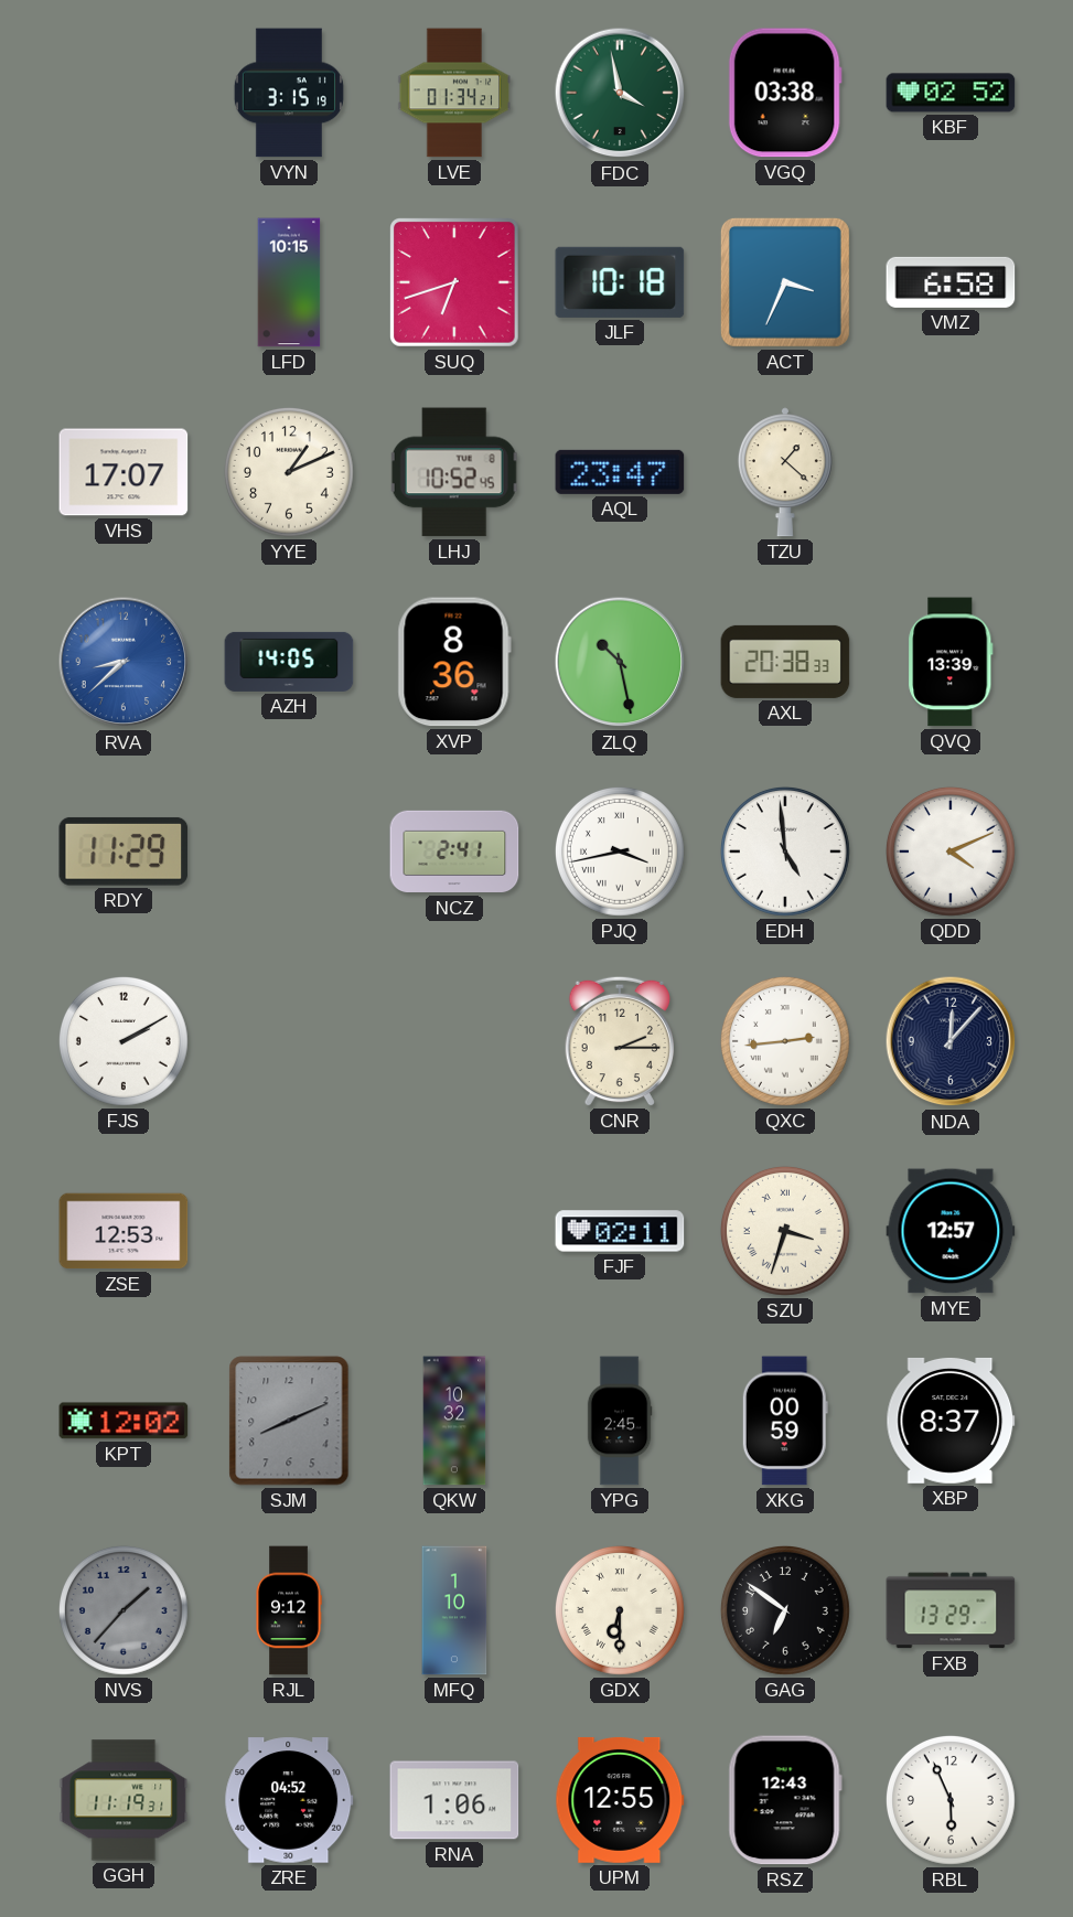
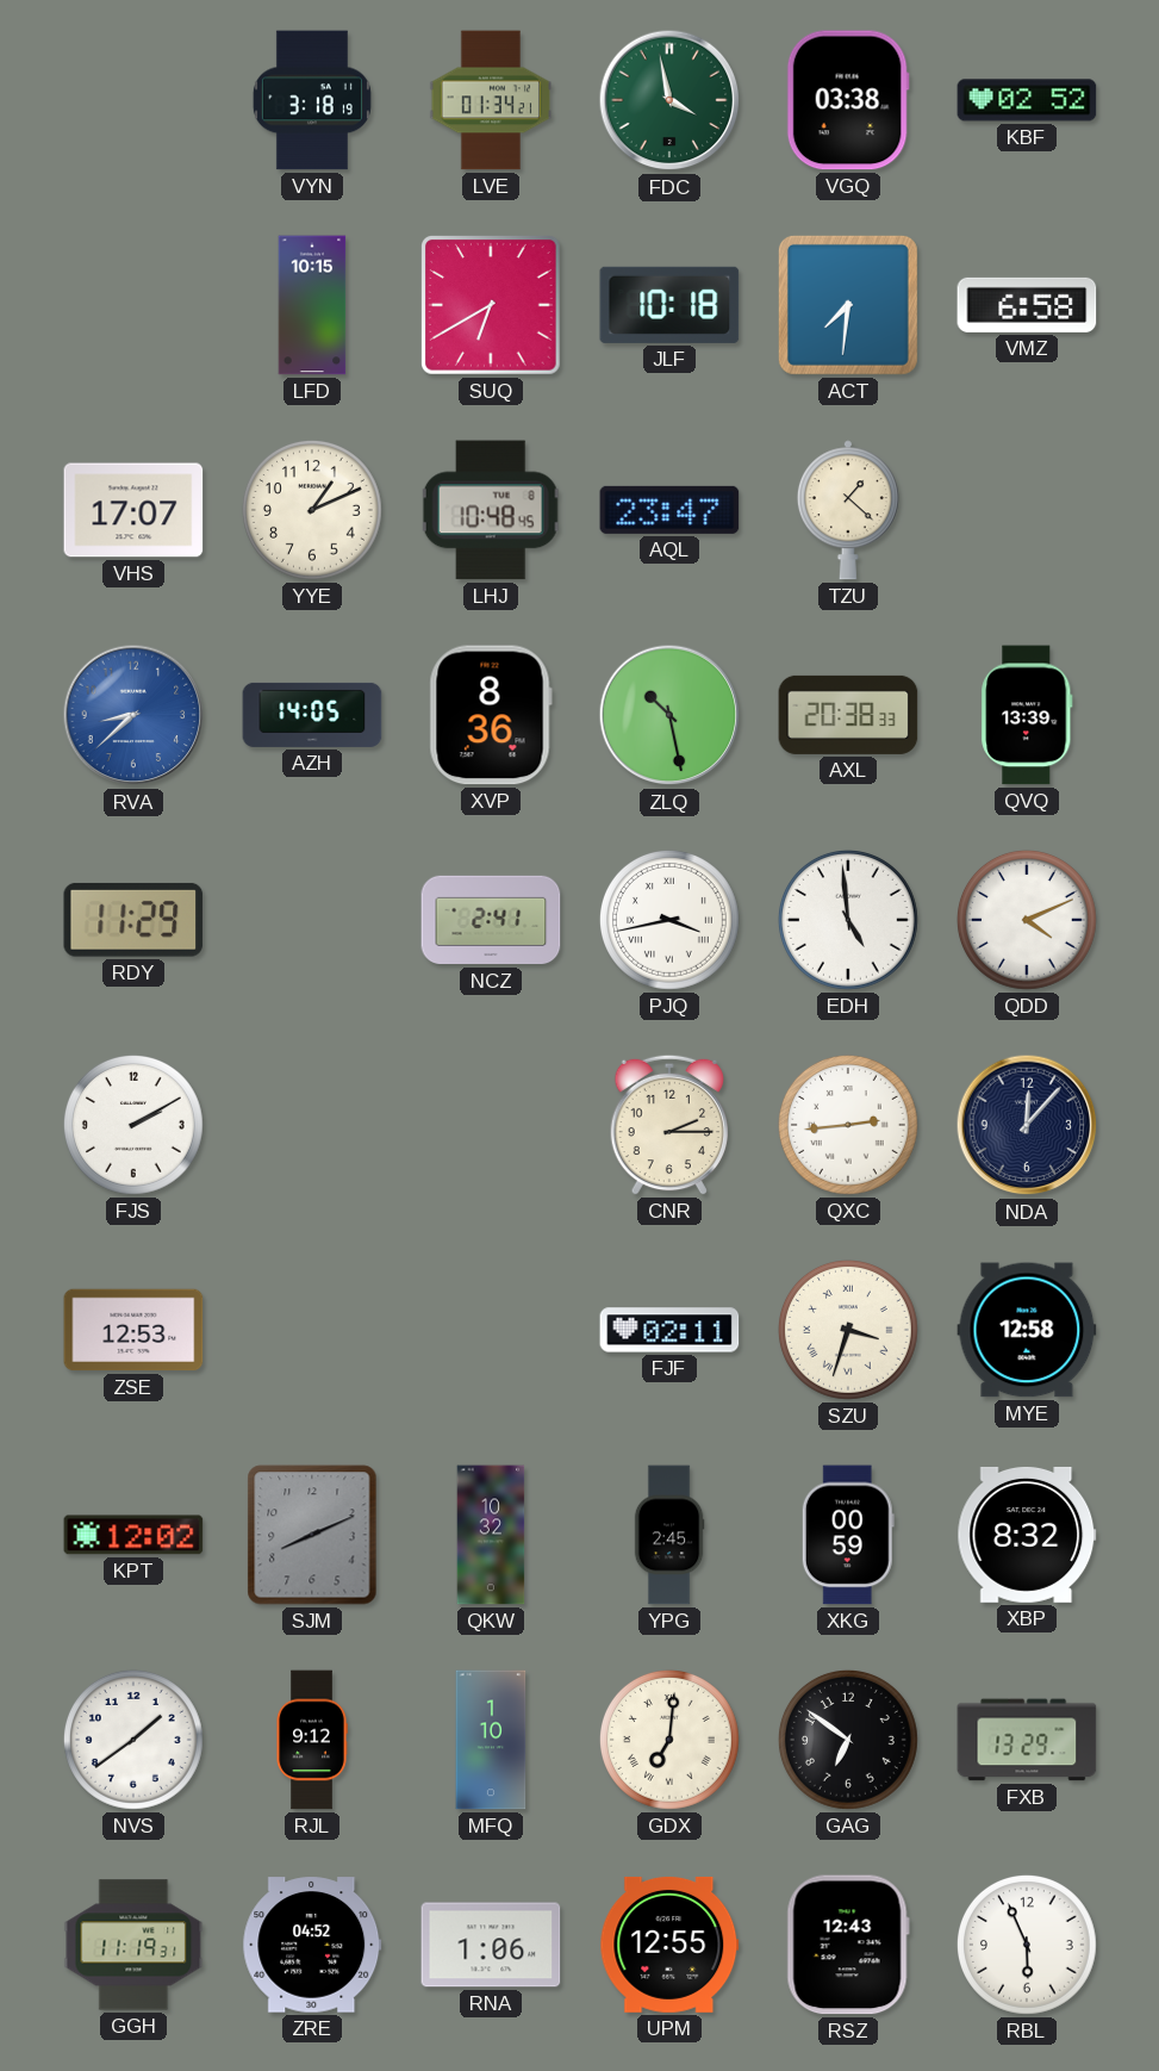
VYN: 3:15 -> 3:18 (312, 100)
SUQ: 6:42 -> 6:40 (492, 306)
ACT: 3:34 -> 7:31 (848, 305)
LHJ: 10:52 -> 10:48 (491, 510)
MYE: 12:57 -> 12:58 (1027, 1330)
XBP: 8:37 -> 8:32 (1027, 1535)
NVS: 1:37 -> 1:39 (133, 1740)
NVS dial: grey -> white (133, 1740)
GDX: 6:30 -> 7:01 (669, 1740)
